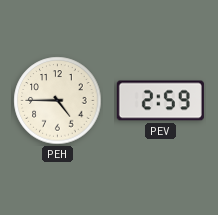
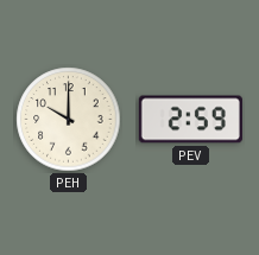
PEH: 4:45 -> 10:00 (69, 120)
